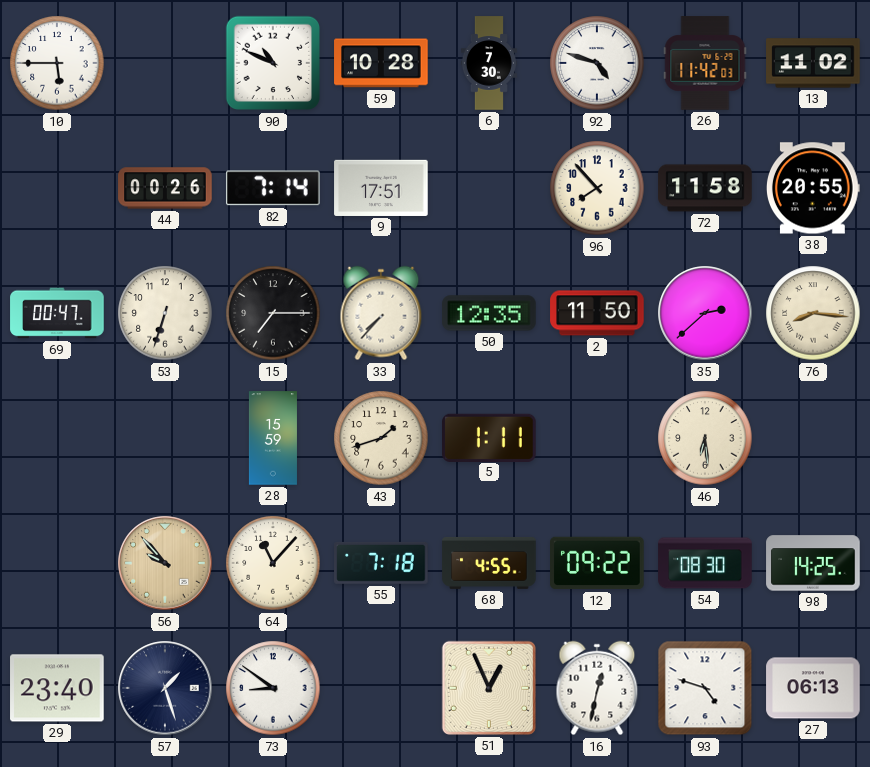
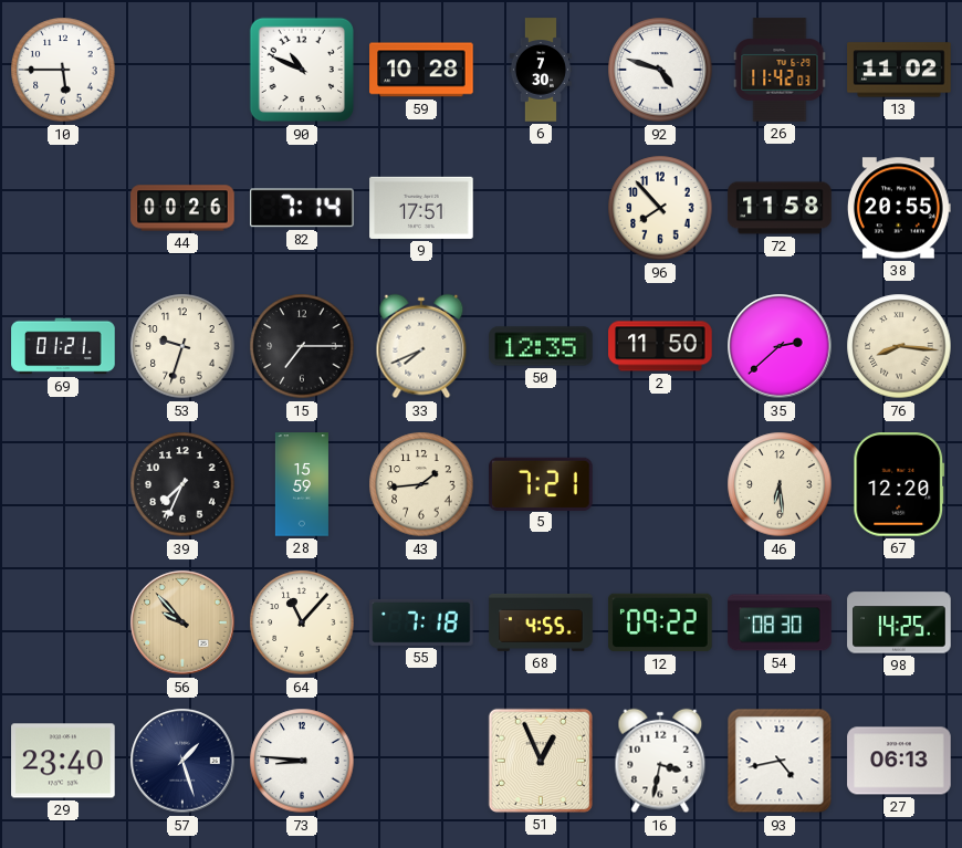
69: 00:47 -> 01:21 (63, 346)
53: 6:33 -> 9:33 (182, 346)
33: 7:37 -> 7:41 (421, 346)
39: none -> 7:34 (182, 484)
43: 1:42 -> 1:44 (421, 484)
5: 1:11 -> 7:21 (541, 483)
67: none -> 12:20 (899, 484)
73: 8:51 -> 8:46 (302, 761)
16: 12:32 -> 3:32 (660, 761)
93: 4:48 -> 4:43 (780, 761)
